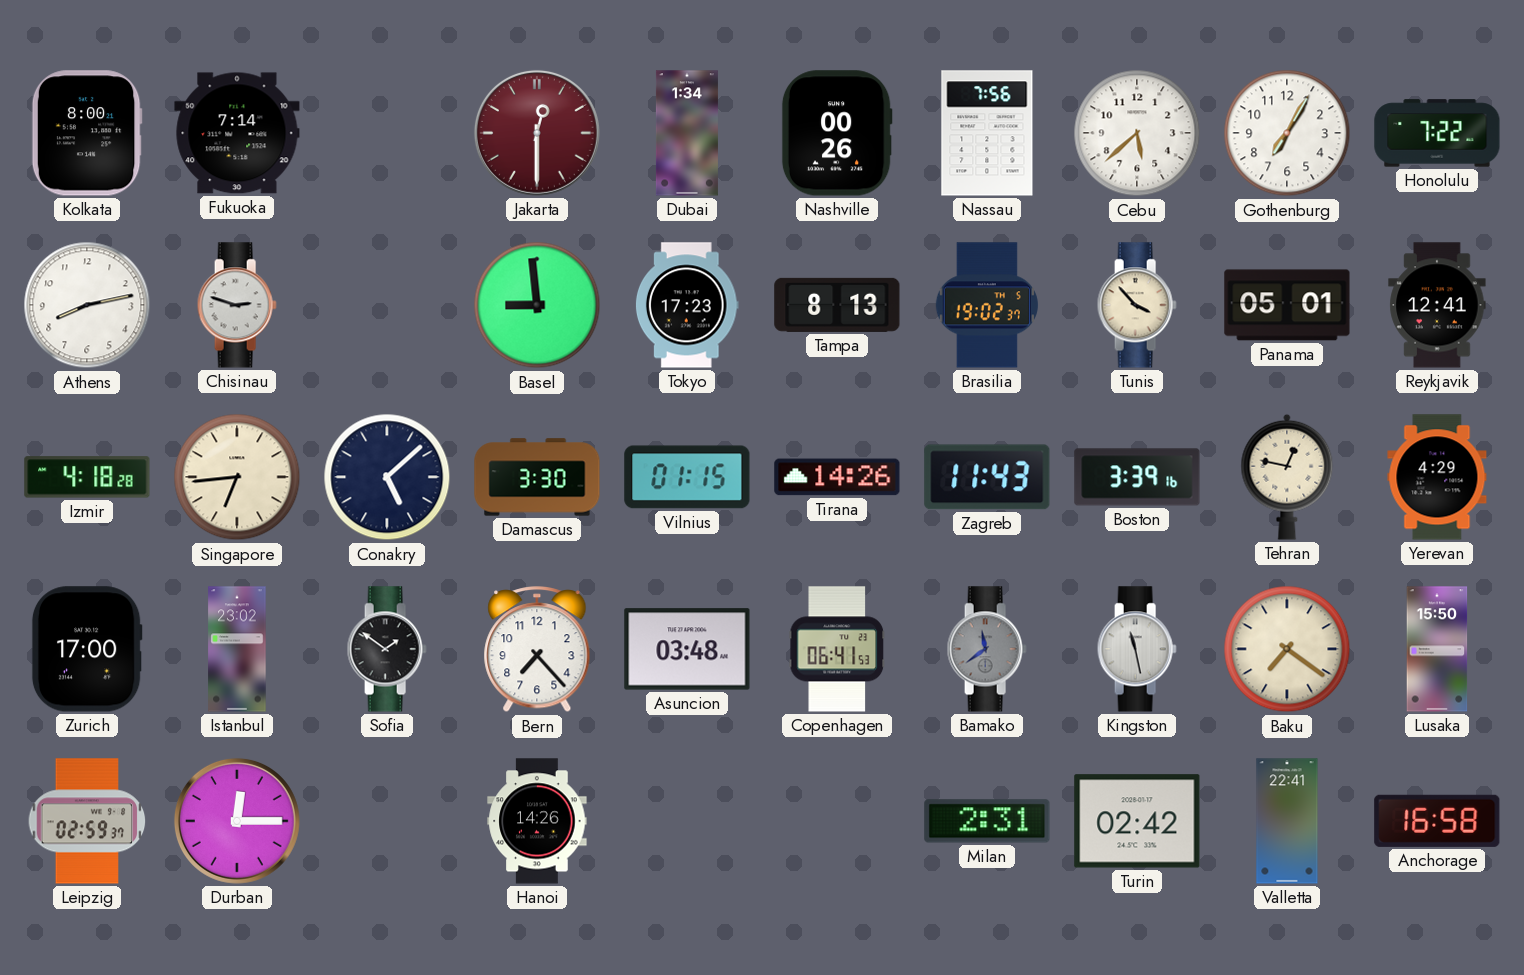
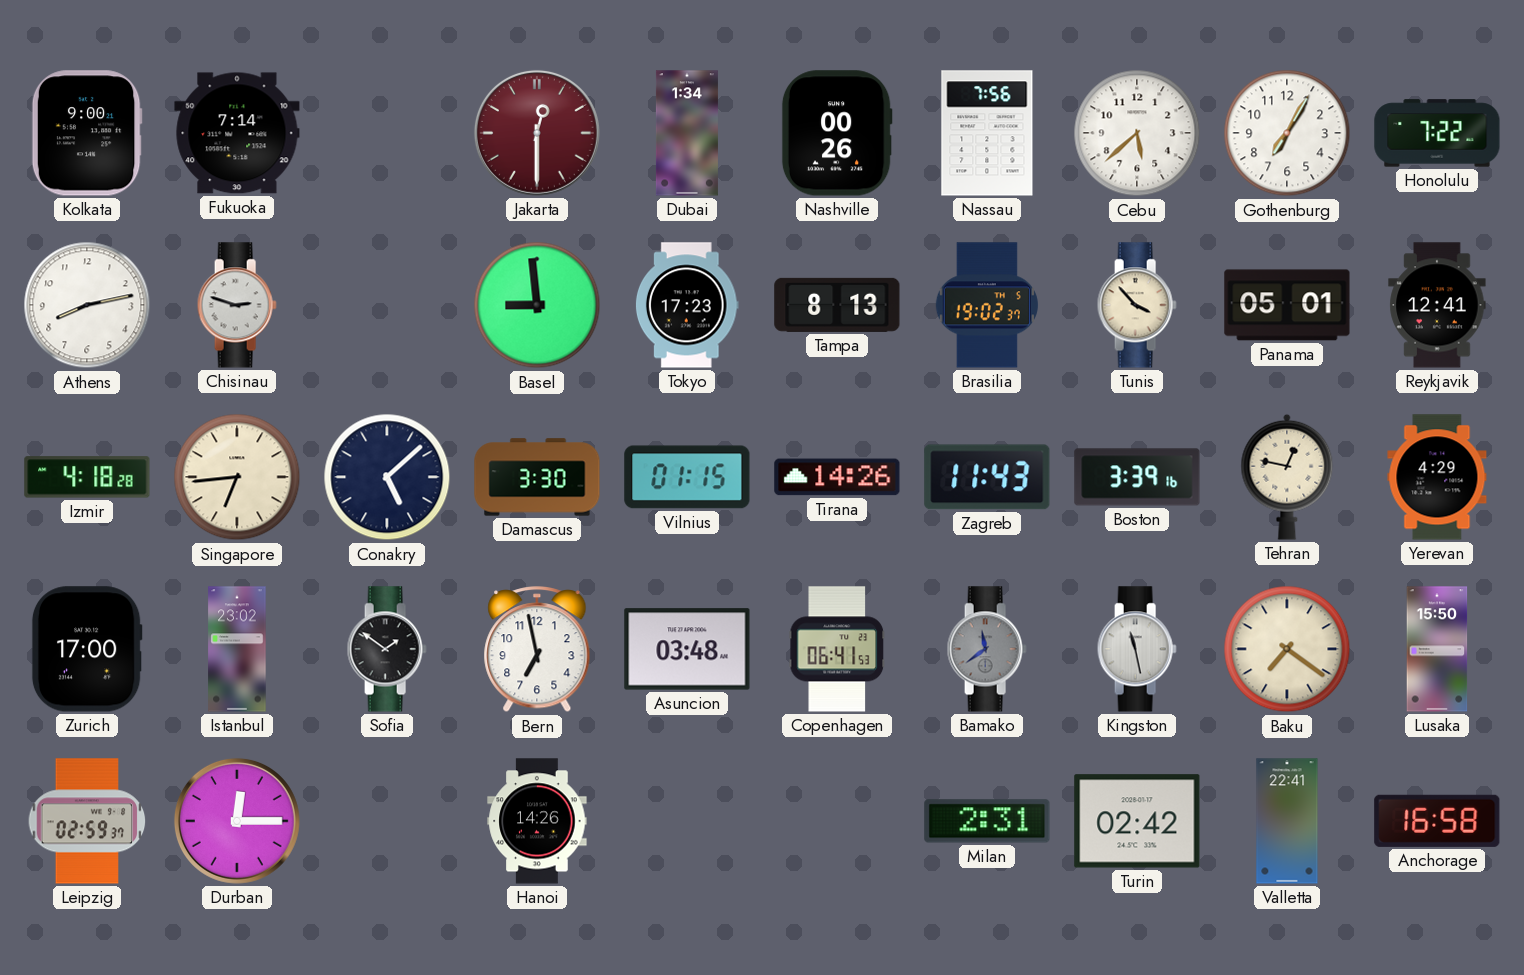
Kolkata: 8:00 -> 9:00 (87, 133)
Bern: 7:23 -> 6:58 (537, 650)
